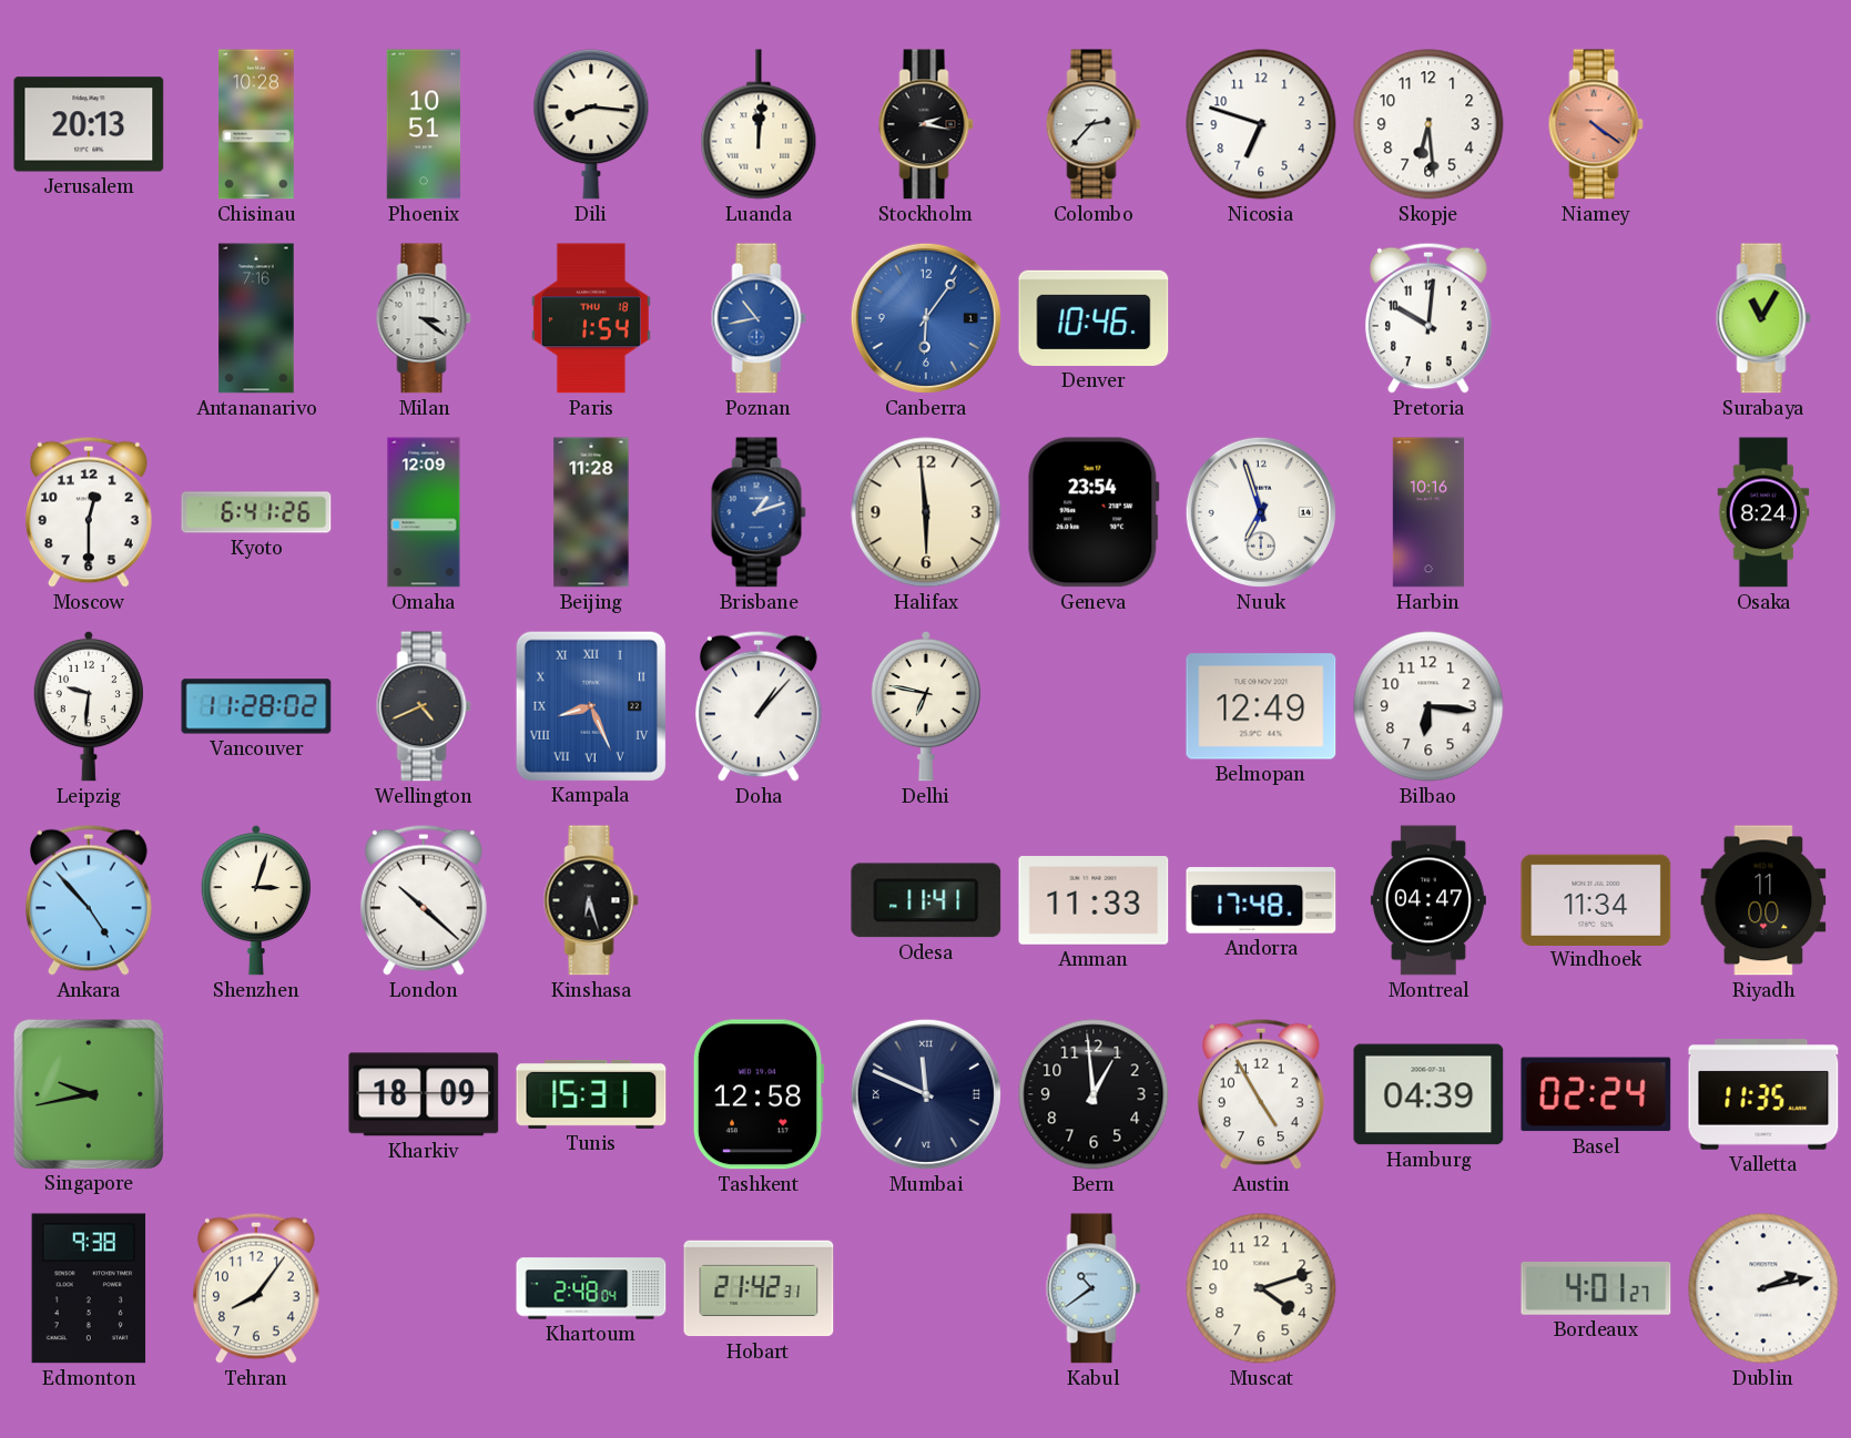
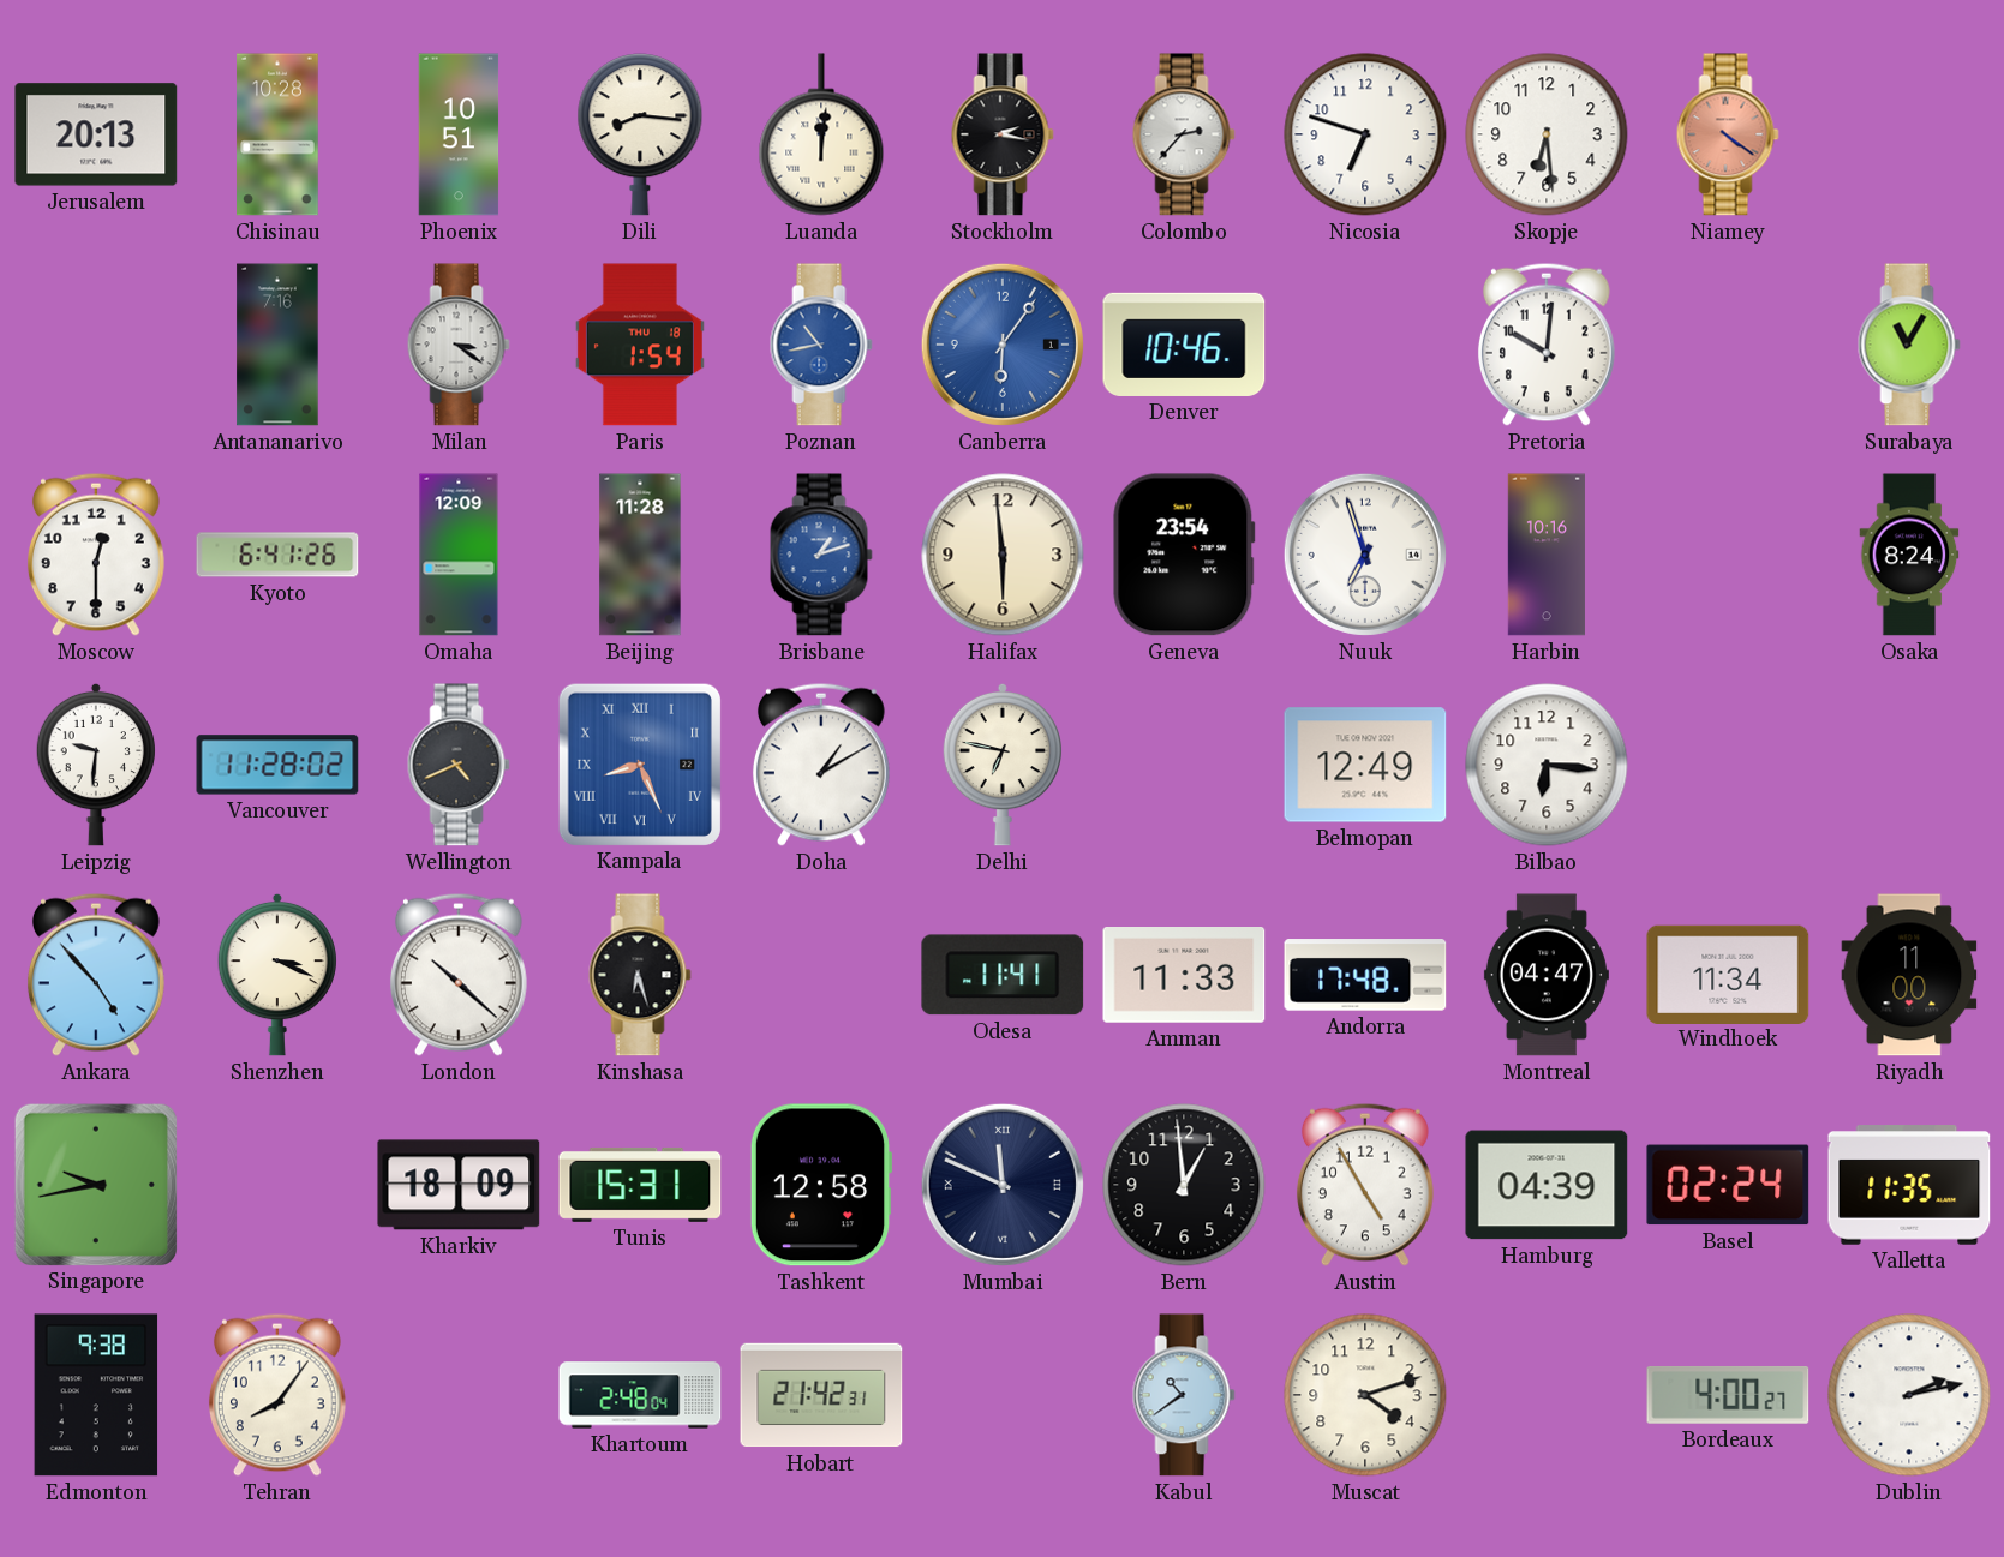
Doha: 1:07 -> 1:10 (821, 765)
Shenzhen: 3:03 -> 3:19 (276, 975)
Bordeaux: 4:01 -> 4:00 (1728, 1395)
